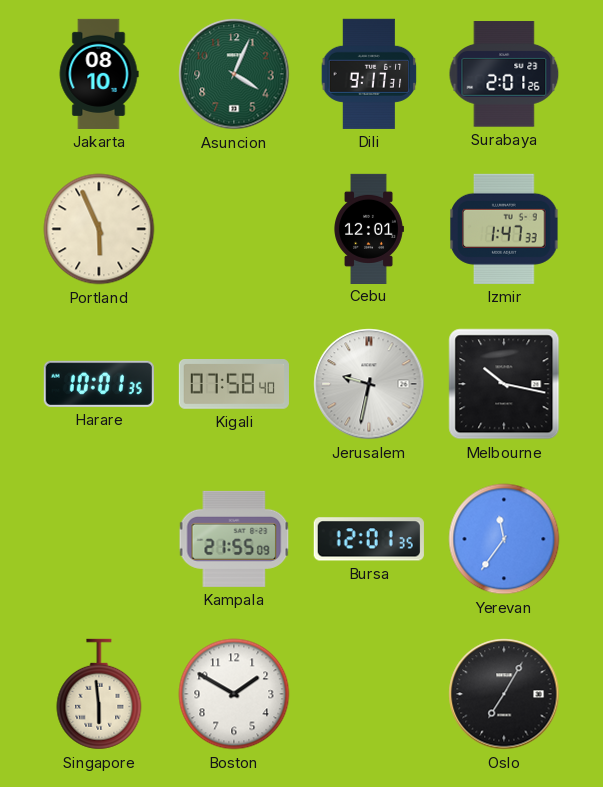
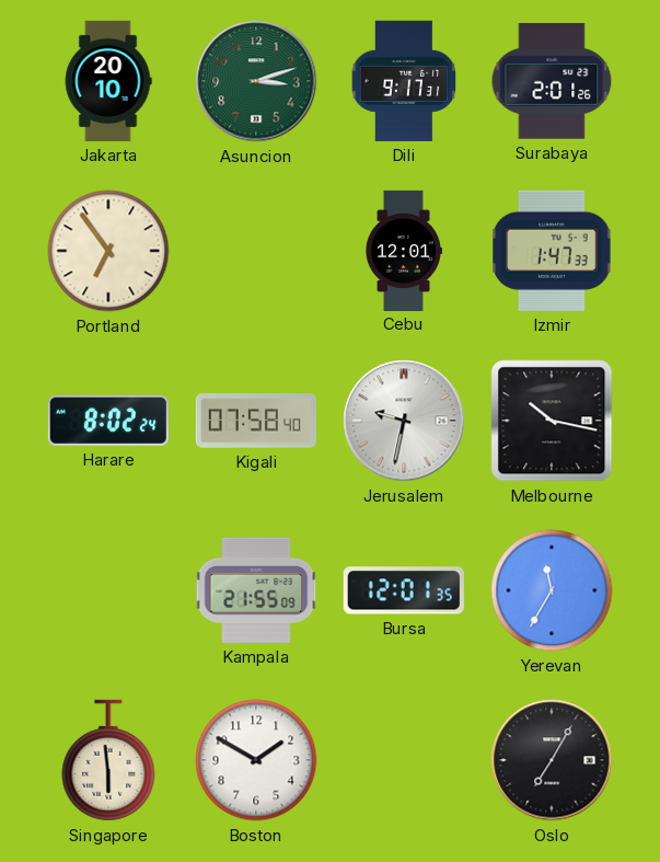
Jakarta: 08:10 -> 20:10 (108, 81)
Asuncion: 4:04 -> 3:12 (256, 81)
Portland: 5:56 -> 6:54 (108, 251)
Harare: 10:01 -> 8:02 (108, 421)
Yerevan: 11:36 -> 11:35 (552, 590)
